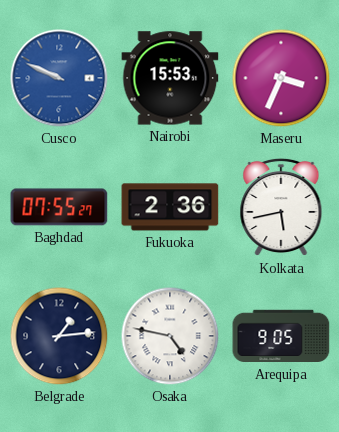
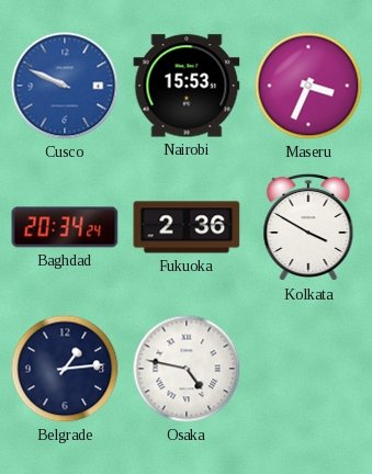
Baghdad: 07:55 -> 20:34 (65, 227)
Kolkata: 5:43 -> 3:50 (308, 227)
Arequipa: 9:05 -> none (281, 336)
